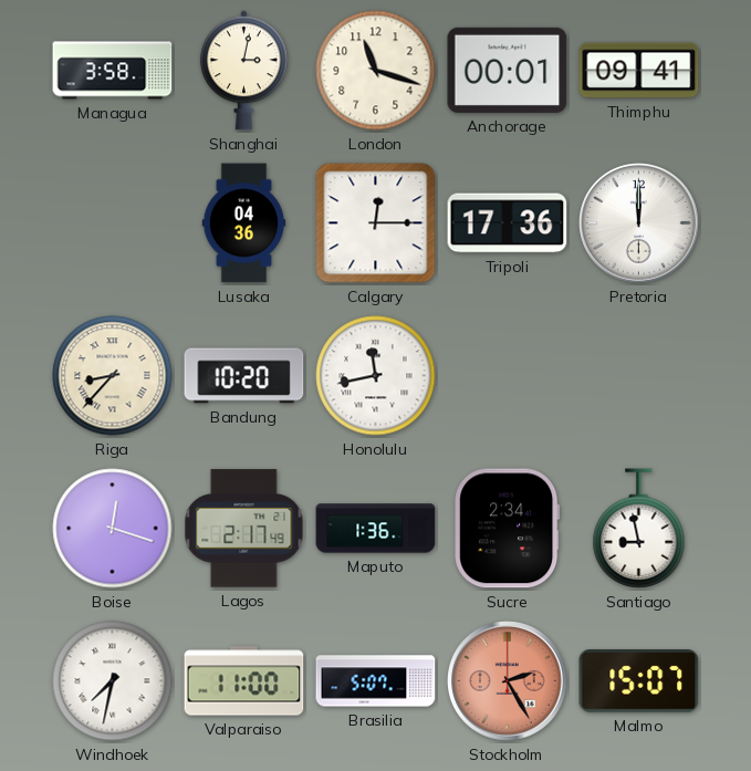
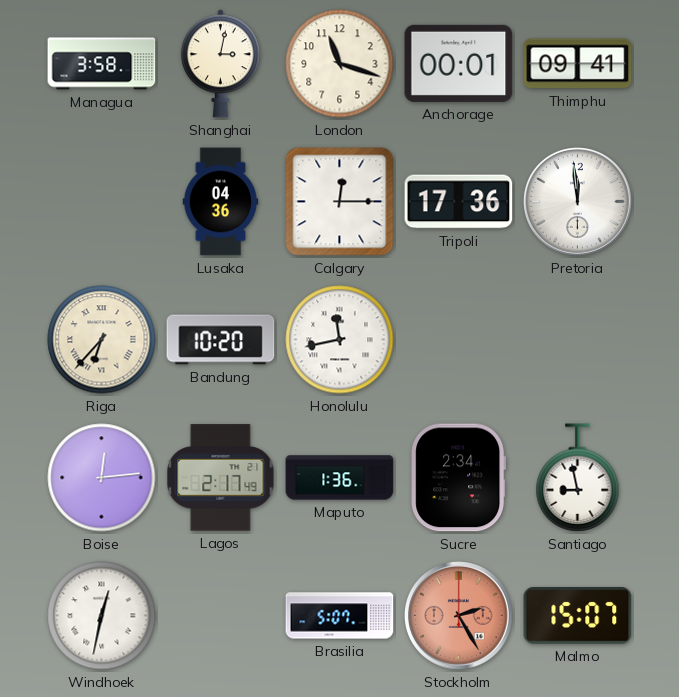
Pretoria: 12:00 -> 11:59 (578, 202)
Riga: 8:37 -> 6:37 (102, 340)
Boise: 12:18 -> 12:14 (102, 478)
Windhoek: 7:32 -> 12:32 (102, 616)
Valparaiso: 11:00 -> none (244, 681)
